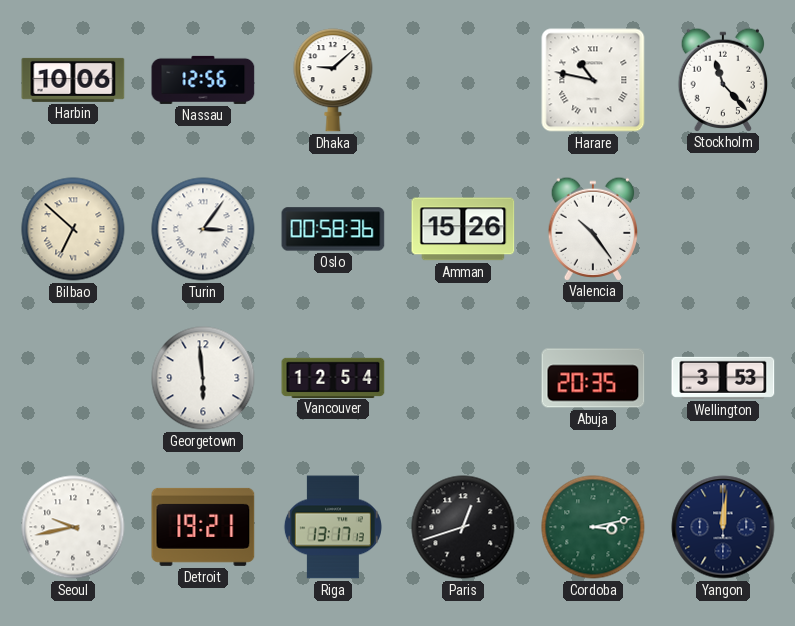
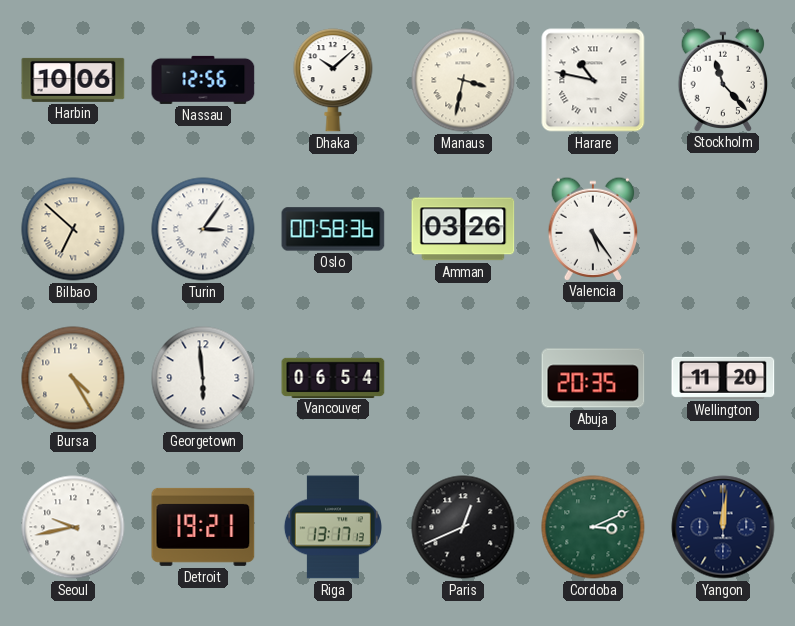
Dhaka: 9:08 -> 10:08 (333, 80)
Manaus: none -> 3:32 (463, 80)
Amman: 15:26 -> 03:26 (463, 229)
Valencia: 10:24 -> 5:24 (593, 228)
Bursa: none -> 4:25 (73, 378)
Vancouver: 12:54 -> 06:54 (333, 377)
Wellington: 3:53 -> 11:20 (723, 378)
Paris: 12:42 -> 12:41 (463, 527)
Cordoba: 3:13 -> 3:11 (593, 527)
